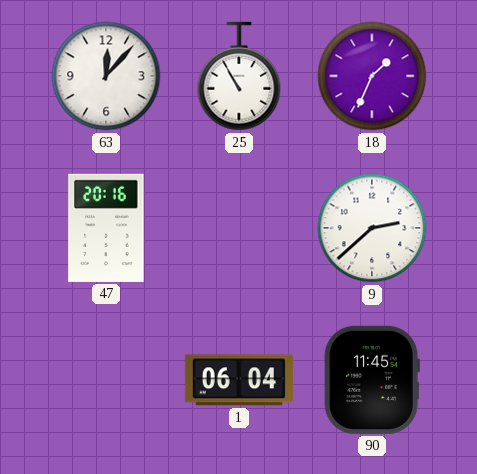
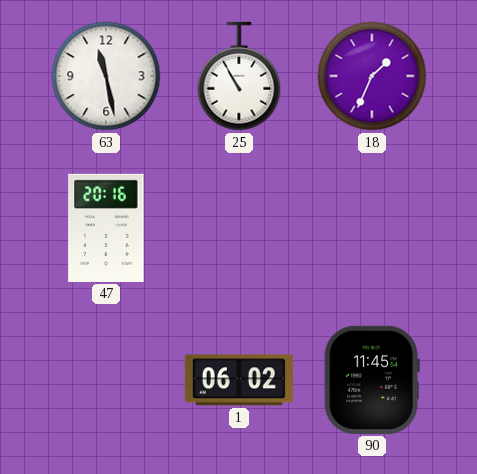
63: 12:07 -> 11:28 (106, 76)
9: 2:38 -> none (372, 228)
1: 06:04 -> 06:02 (239, 380)
